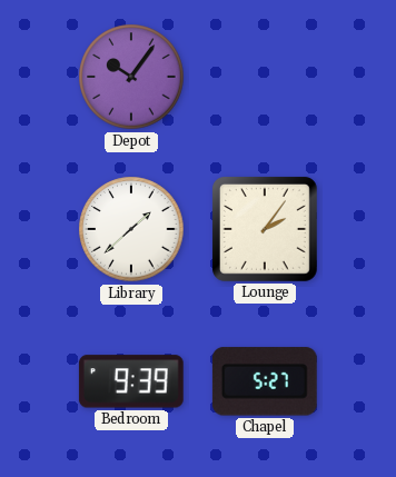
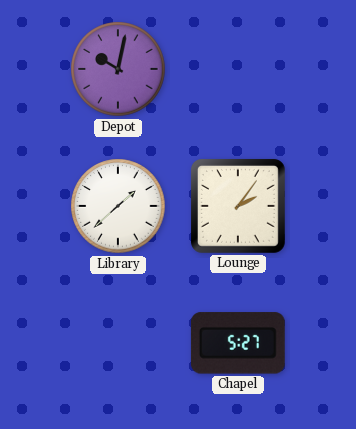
Depot: 10:06 -> 10:02 (118, 69)
Bedroom: 9:39 -> none (131, 381)
